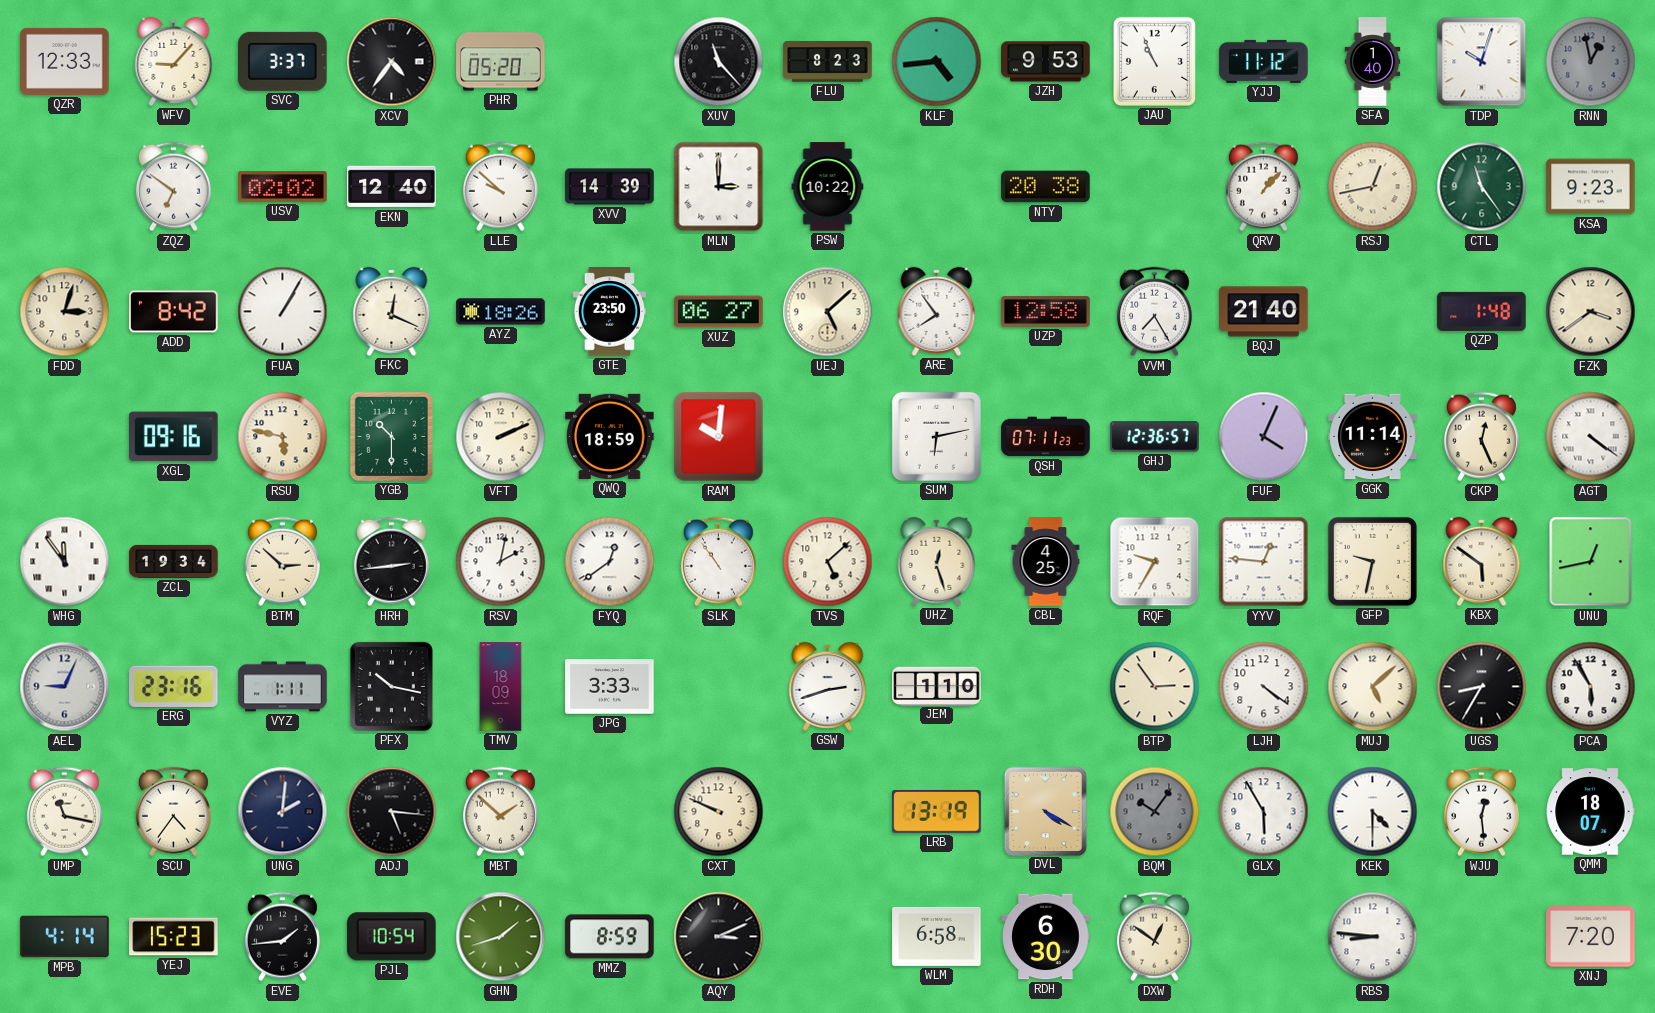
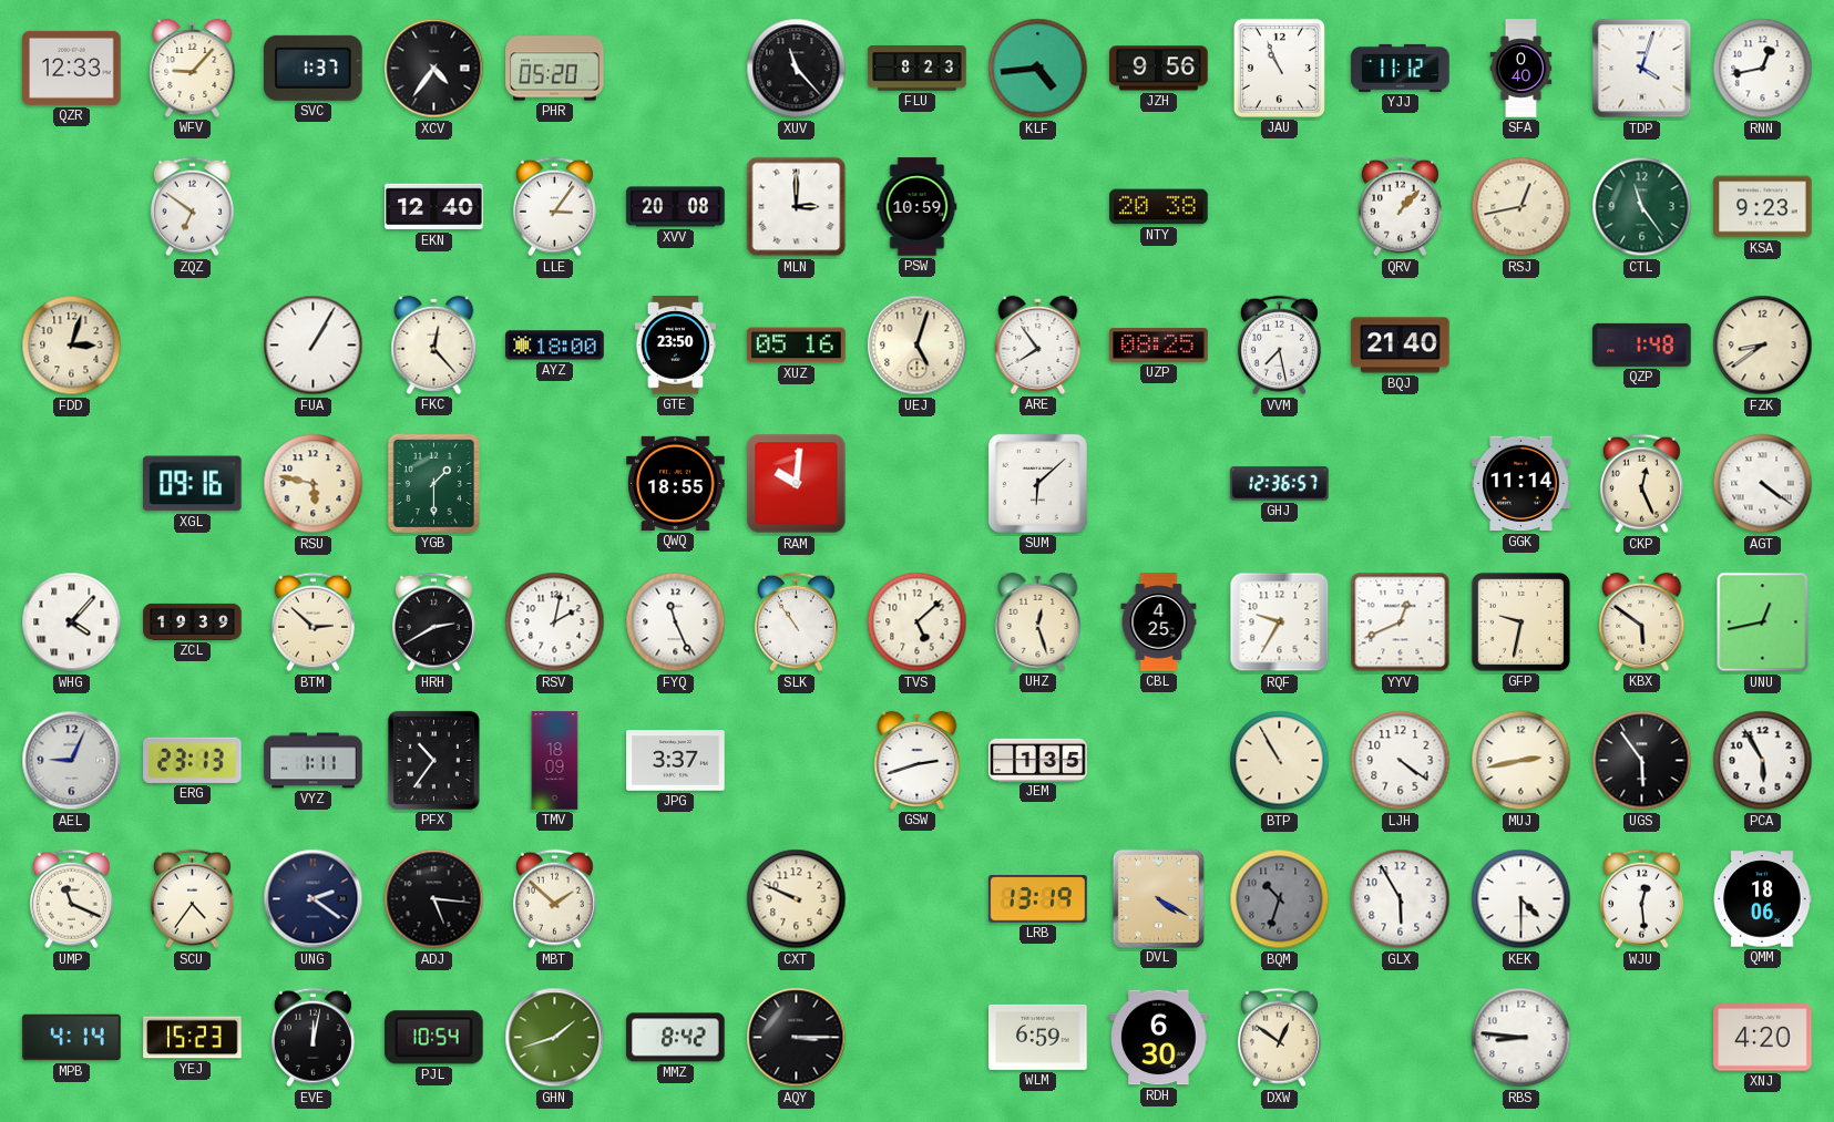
SVC: 3:37 -> 1:37 (314, 68)
JZH: 9:53 -> 9:56 (1159, 69)
SFA: 1:40 -> 0:40 (1521, 69)
TDP: 10:03 -> 4:03 (1642, 69)
RNN: 12:58 -> 12:43 (1763, 69)
RNN dial: grey -> white (1763, 69)
USV: 02:02 -> none (283, 187)
LLE: 9:52 -> 3:06 (554, 207)
XVV: 14:39 -> 20:08 (676, 207)
PSW: 10:22 -> 10:59 (918, 207)
ADD: 8:42 -> none (174, 312)
FKC: 12:19 -> 12:23 (434, 344)
AYZ: 18:26 -> 18:00 (555, 346)
XUZ: 06:27 -> 05:16 (797, 346)
UEJ: 5:08 -> 5:03 (918, 346)
UZP: 12:58 -> 08:25 (1159, 346)
VVM: 7:25 -> 7:28 (1279, 346)
FZK: 3:39 -> 8:39 (1763, 346)
YGB: 10:30 -> 1:30 (433, 483)
VFT: 2:11 -> none (501, 437)
QWQ: 18:59 -> 18:55 (676, 483)
SUM: 6:13 -> 6:08 (1037, 483)
QSH: 07:11 -> none (1046, 437)
FUF: 4:04 -> none (1264, 437)
WHG: 11:54 -> 4:07 (72, 622)
ZCL: 19:34 -> 19:39 (193, 621)
HRH: 2:44 -> 2:40 (433, 622)
FYQ: 12:39 -> 11:26 (676, 622)
YYV: 12:46 -> 12:41 (1401, 622)
ERG: 23:16 -> 23:13 (193, 760)
PFX: 10:17 -> 10:36 (433, 760)
JPG: 3:33 -> 3:37 (676, 761)
JEM: 1:10 -> 1:35 (1038, 760)
BTP: 2:54 -> 10:55 (1280, 761)
MUJ: 5:08 -> 2:43 (1521, 761)
UGS: 8:35 -> 5:54 (1642, 761)
UMP: 11:17 -> 11:19 (71, 899)
UNG: 2:01 -> 2:21 (314, 899)
BQM: 10:06 -> 10:33 (1280, 899)
QMM: 18:07 -> 18:06 (1762, 899)
EVE: 1:44 -> 12:02 (313, 1038)
MMZ: 8:59 -> 8:42 (676, 1038)
AQY: 3:11 -> 3:15 (797, 1038)
WLM: 6:58 -> 6:59 (1038, 1037)
XNJ: 7:20 -> 4:20 (1763, 1038)
